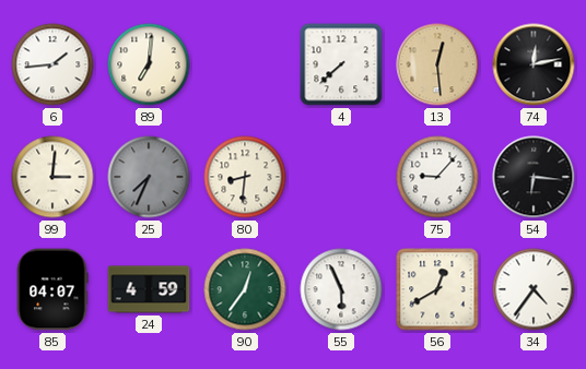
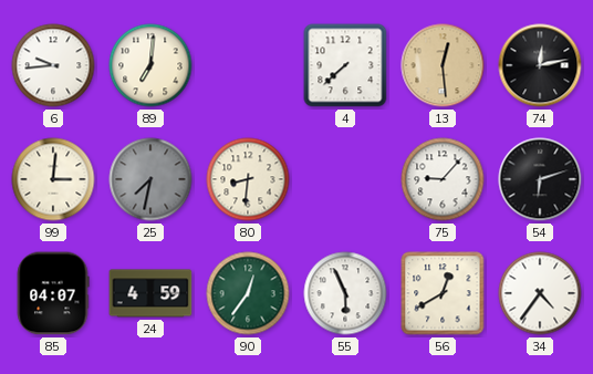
6: 1:44 -> 9:44 (53, 65)
25: 7:34 -> 7:32 (150, 179)
54: 6:16 -> 6:12 (540, 179)
